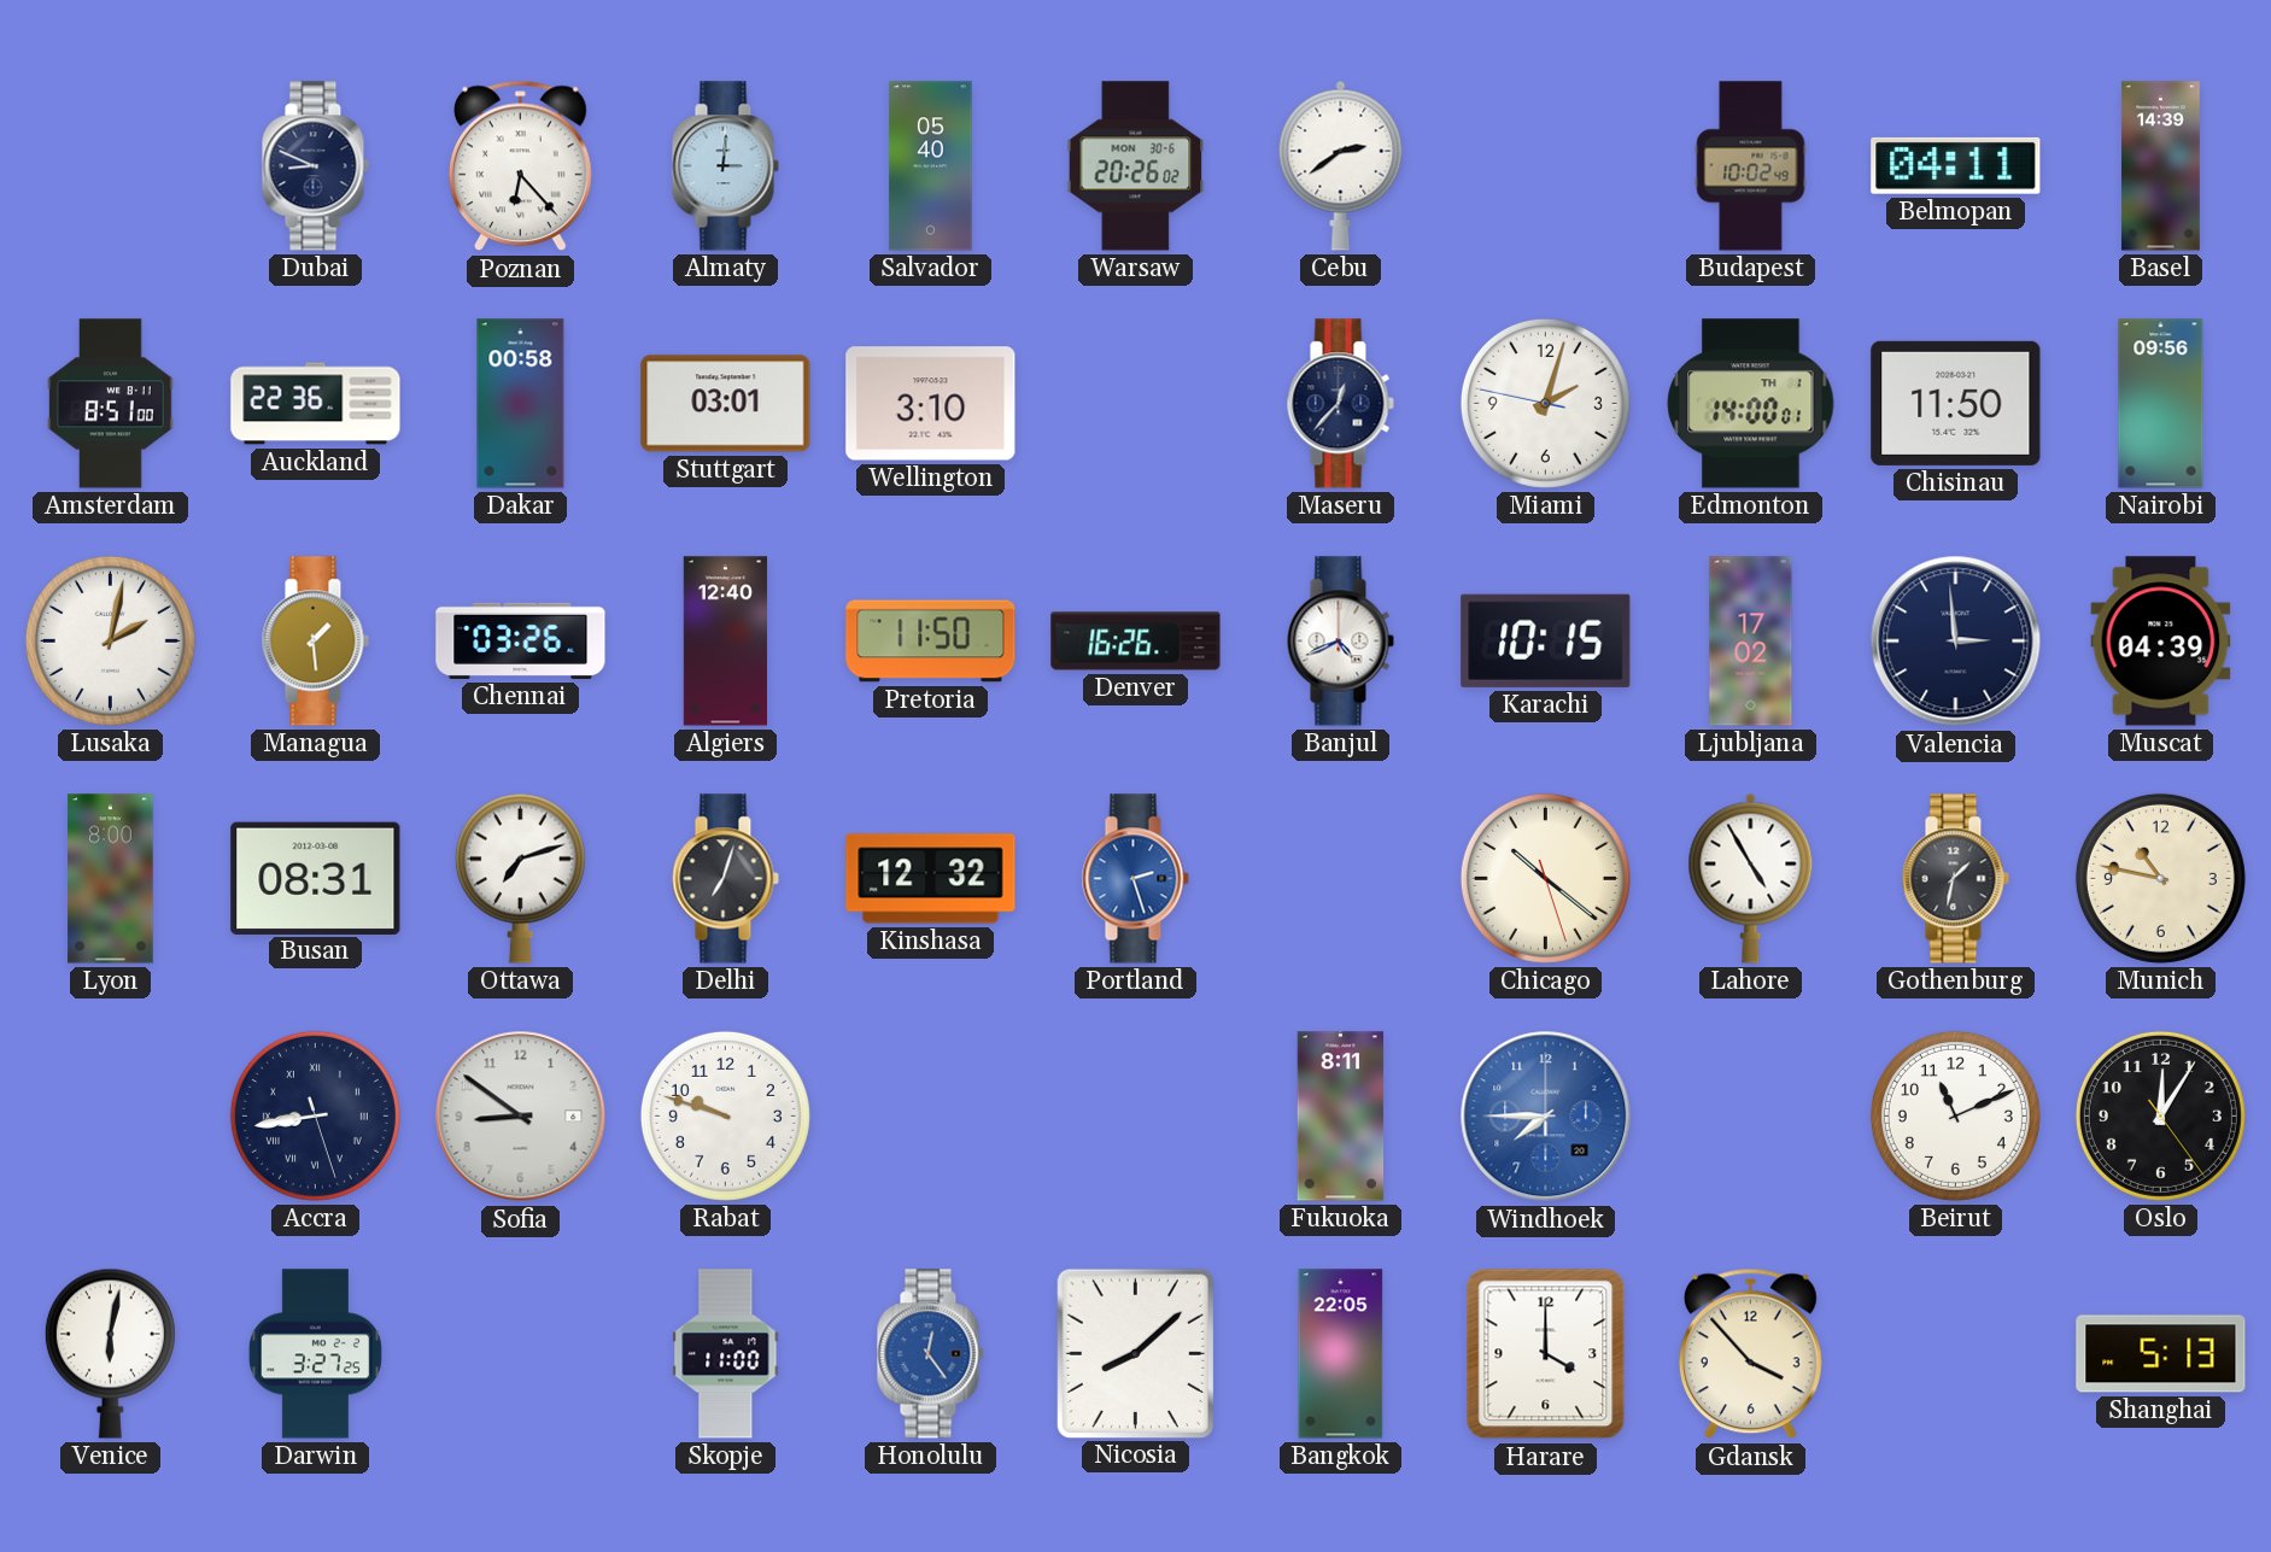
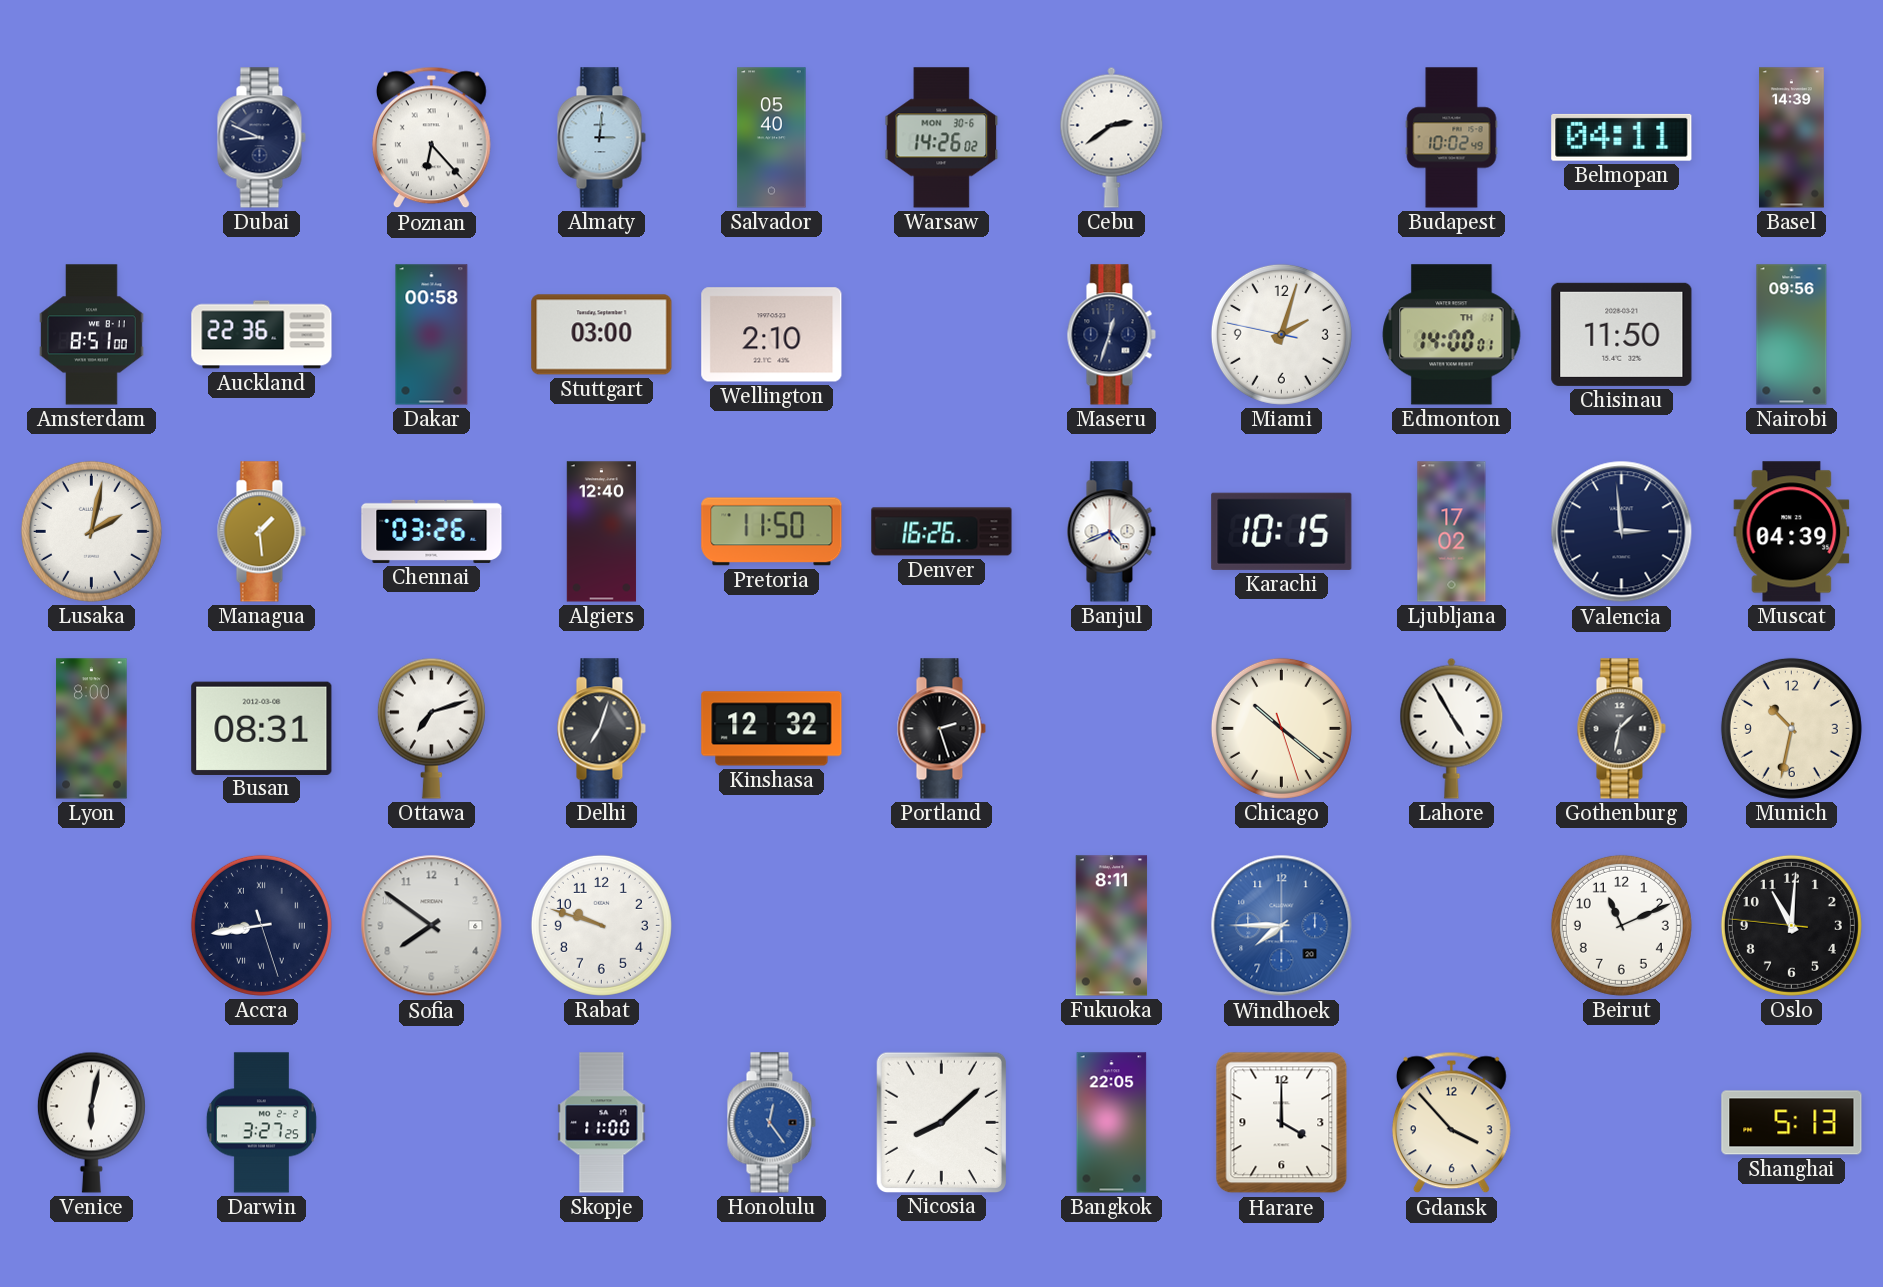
Warsaw: 20:26 -> 14:26 (942, 138)
Stuttgart: 03:01 -> 03:00 (602, 335)
Wellington: 3:10 -> 2:10 (772, 335)
Maseru: 12:37 -> 12:33 (1111, 335)
Portland dial: blue -> black (941, 729)
Munich: 10:47 -> 10:32 (1791, 728)
Sofia: 8:51 -> 7:51 (432, 926)
Oslo: 12:05 -> 11:00 (1791, 925)
